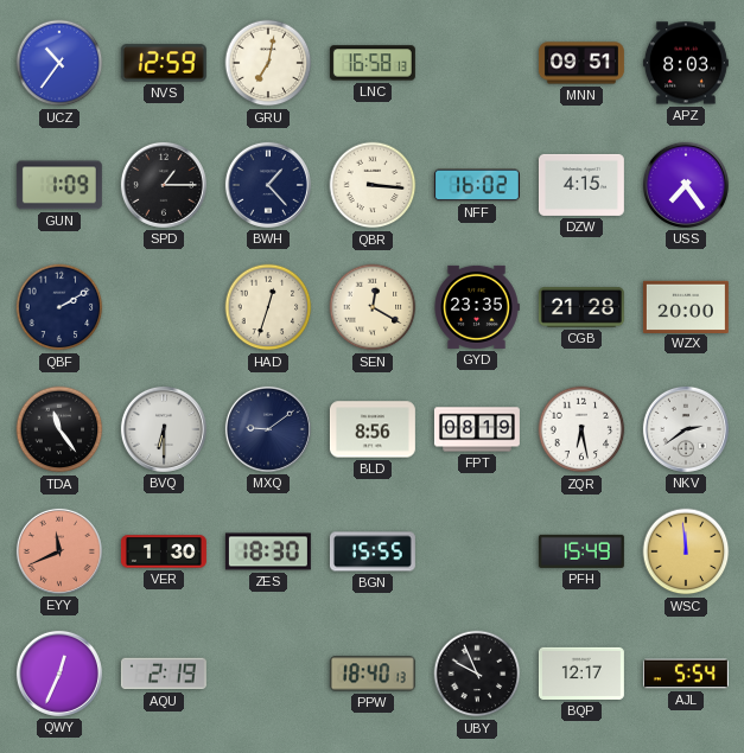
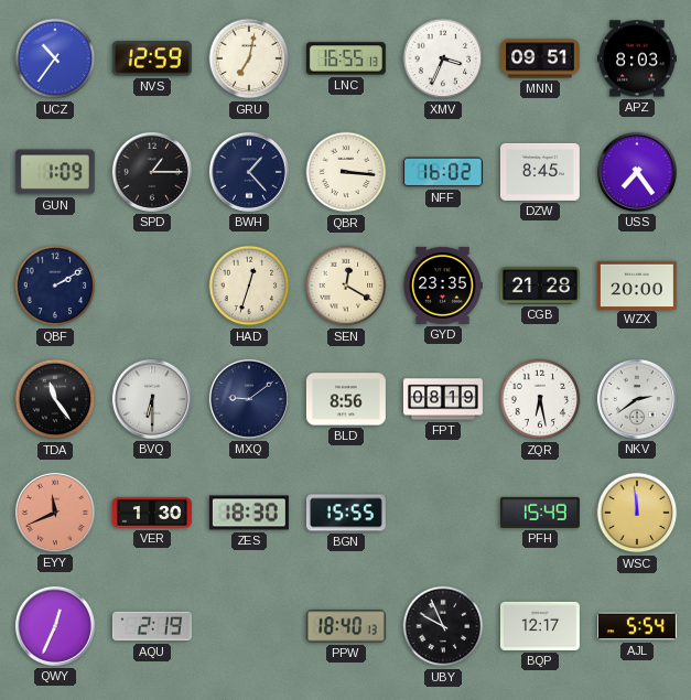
LNC: 16:58 -> 16:55 (346, 58)
XMV: none -> 3:34 (443, 58)
DZW: 4:15 -> 8:45 (540, 172)
